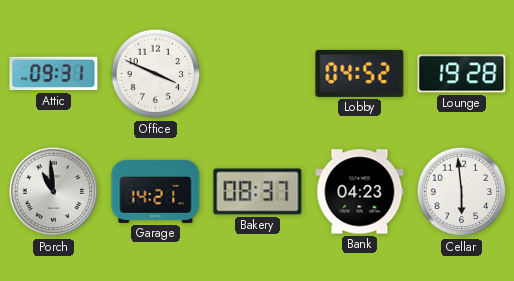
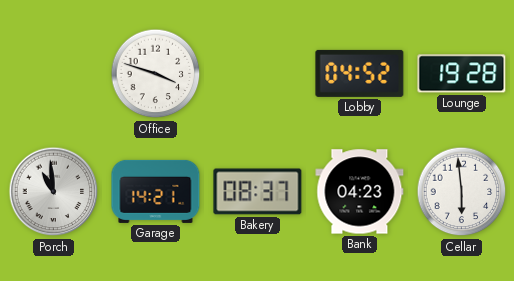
Attic: 09:31 -> none (54, 74)
Office: 3:49 -> 3:48 (156, 74)
